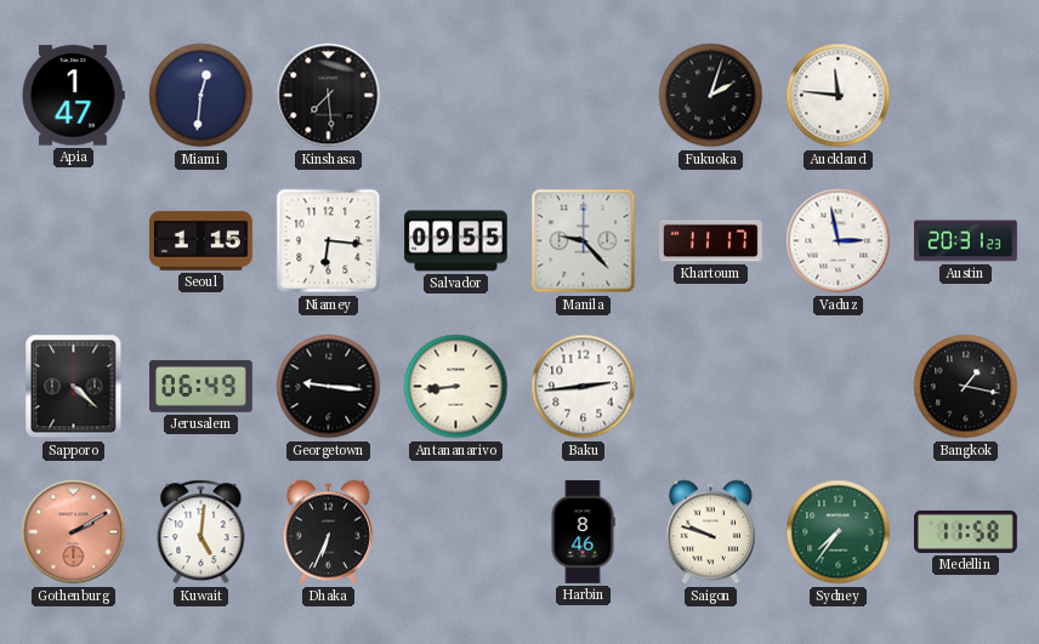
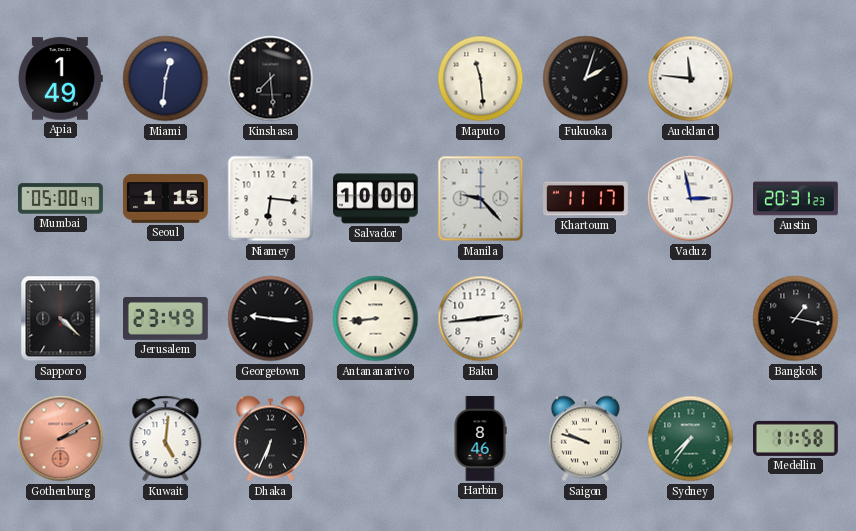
Apia: 1:47 -> 1:49 (60, 79)
Maputo: none -> 11:29 (481, 79)
Mumbai: none -> 05:00 (61, 199)
Salvador: 09:55 -> 10:00 (376, 199)
Jerusalem: 06:49 -> 23:49 (166, 318)
